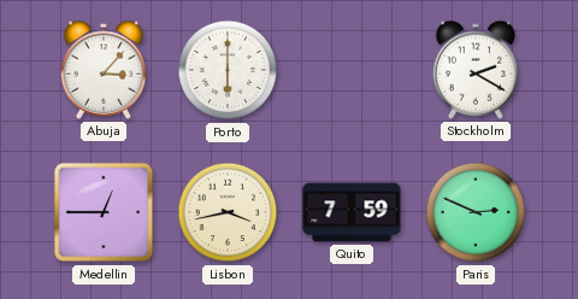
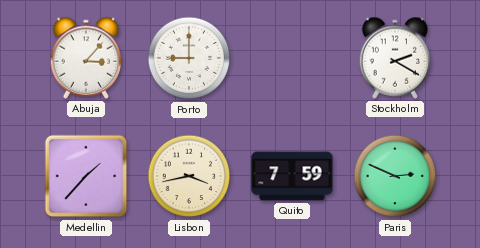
Porto: 6:00 -> 9:00 (189, 58)
Medellin: 12:45 -> 1:37 (86, 176)
